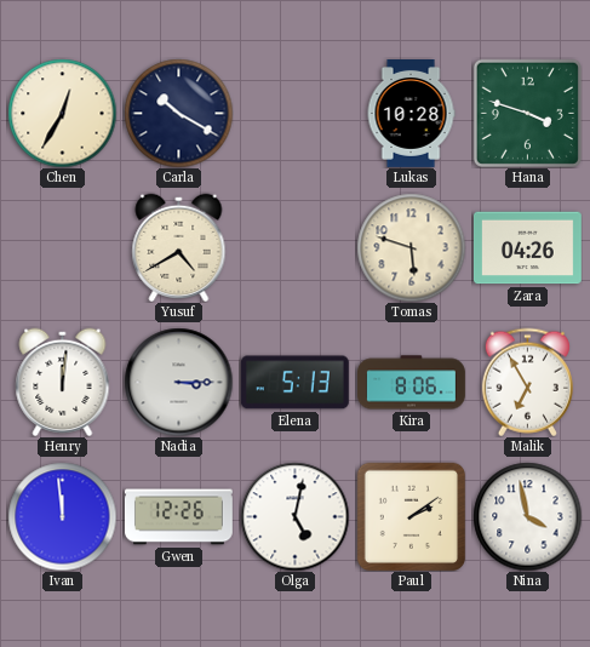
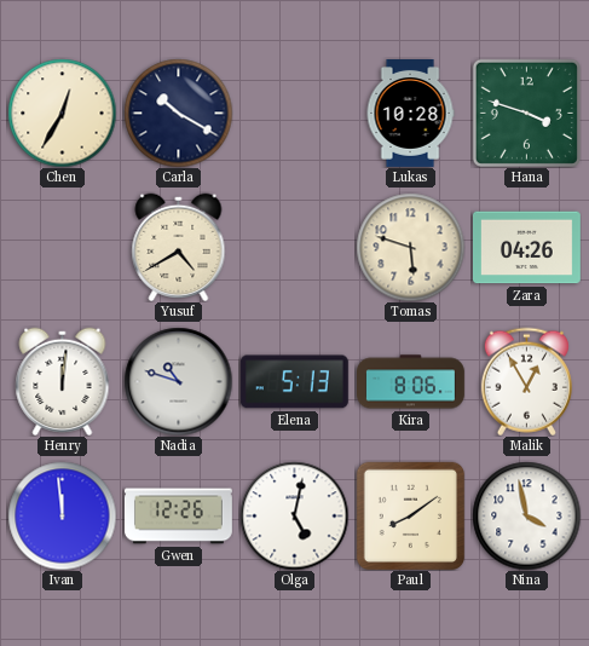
Nadia: 3:15 -> 10:48 (178, 381)
Malik: 6:55 -> 12:55 (526, 381)
Paul: 2:09 -> 8:09 (410, 515)
